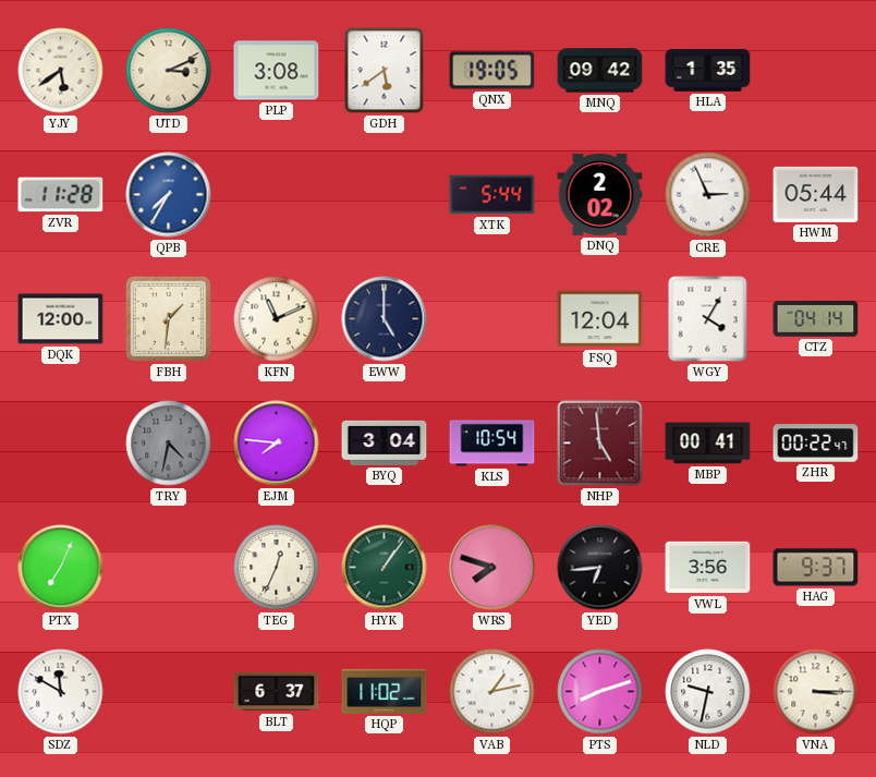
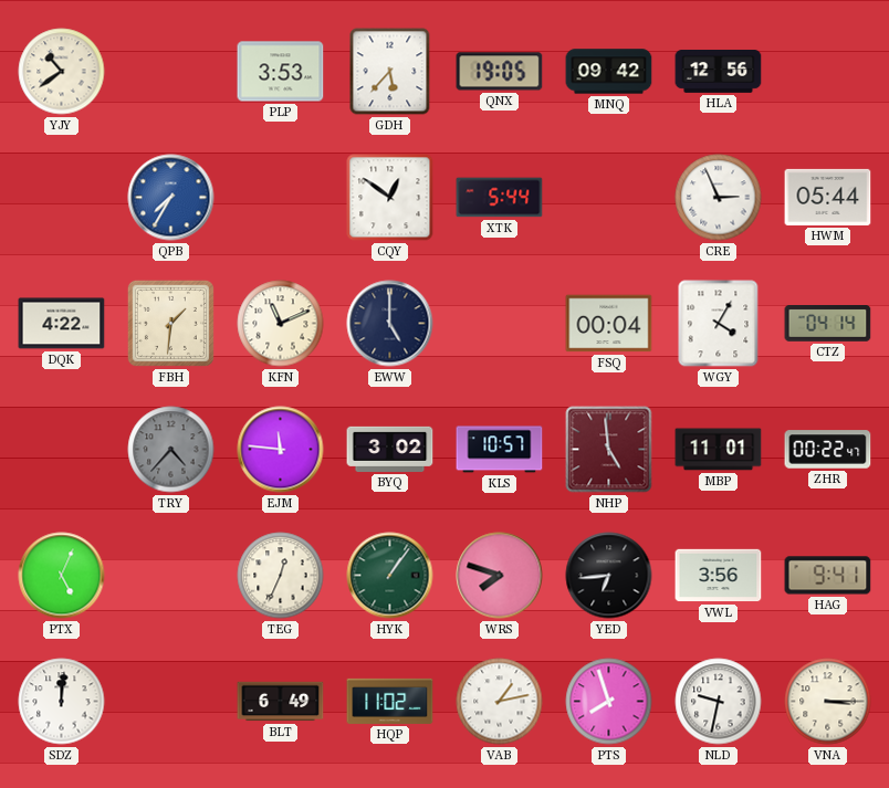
YJY: 5:39 -> 10:39 (62, 72)
UTD: 3:11 -> none (169, 71)
PLP: 3:08 -> 3:53 (281, 72)
GDH: 5:39 -> 5:37 (390, 72)
HLA: 1:35 -> 12:56 (719, 72)
ZVR: 11:28 -> none (61, 195)
CQY: none -> 12:51 (390, 198)
DNQ: 2:02 -> none (600, 194)
DQK: 12:00 -> 4:22 (62, 324)
FSQ: 12:04 -> 00:04 (609, 324)
TRY: 4:32 -> 4:37 (171, 450)
EJM: 7:46 -> 11:46 (281, 450)
BYQ: 3:04 -> 3:02 (390, 449)
KLS: 10:54 -> 10:57 (500, 450)
MBP: 00:41 -> 11:01 (719, 450)
PTX: 7:04 -> 5:04 (62, 576)
HAG: 9:37 -> 9:41 (828, 576)
SDZ: 11:50 -> 12:01 (62, 702)
BLT: 6:37 -> 6:49 (281, 702)
PTS: 8:12 -> 7:57 (609, 702)
